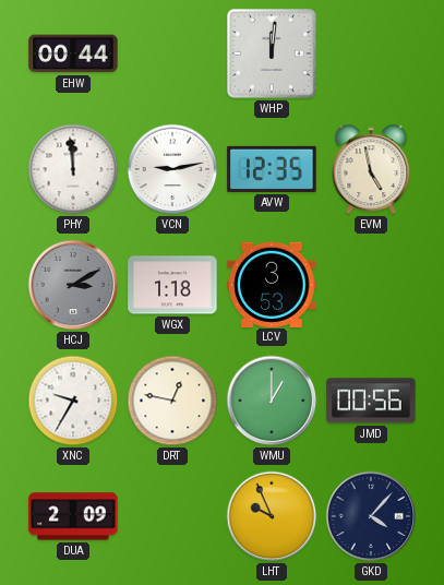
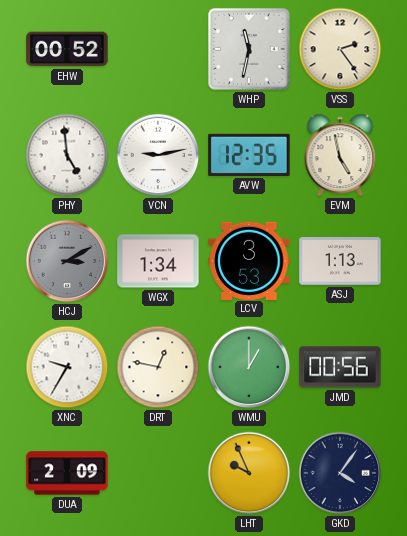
EHW: 00:44 -> 00:52 (67, 49)
WHP: 12:01 -> 11:32 (249, 49)
VSS: none -> 2:24 (340, 49)
PHY: 11:59 -> 4:59 (67, 155)
WGX: 1:18 -> 1:34 (158, 261)
ASJ: none -> 1:13 (340, 261)
GKD: 4:07 -> 4:06 (340, 473)
